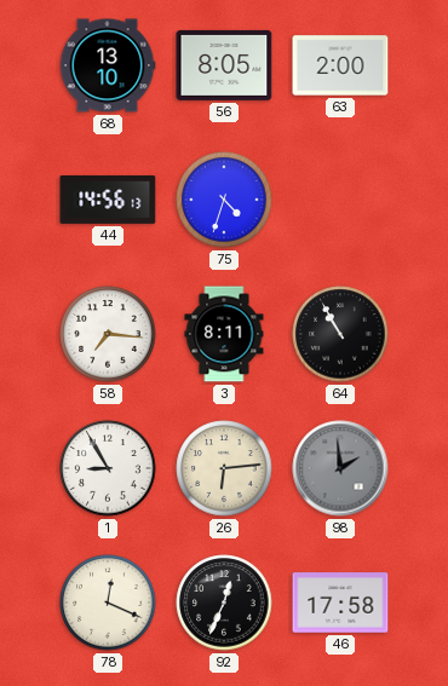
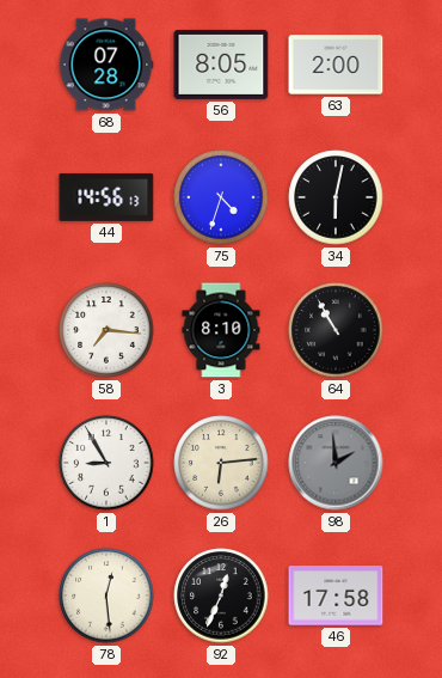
68: 13:10 -> 07:28 (106, 65)
34: none -> 6:02 (336, 197)
3: 8:11 -> 8:10 (221, 330)
78: 12:19 -> 12:29 (106, 595)
